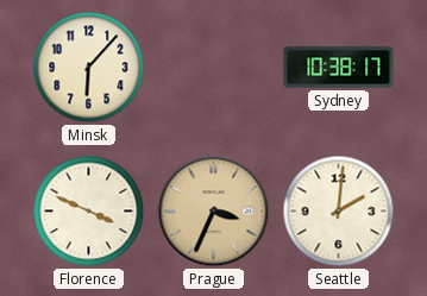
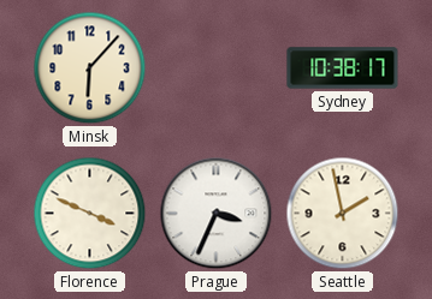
Prague dial: champagne -> white (217, 214)
Seattle: 2:01 -> 1:58 (343, 214)
